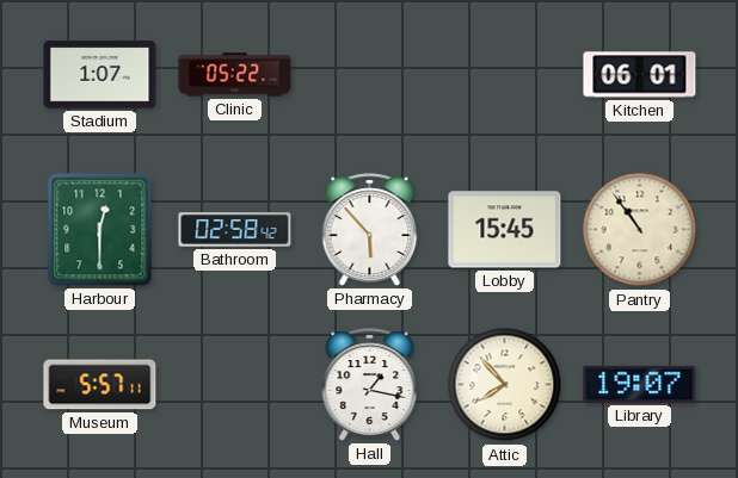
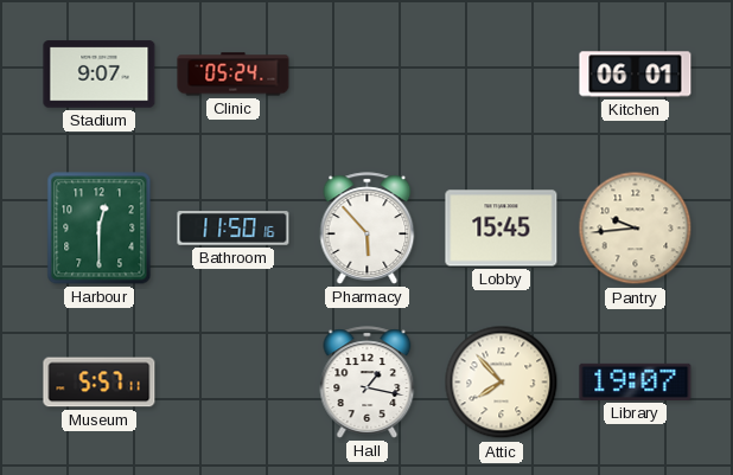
Stadium: 1:07 -> 9:07 (100, 75)
Clinic: 05:22 -> 05:24 (234, 75)
Bathroom: 02:58 -> 11:50 (234, 229)
Pantry: 10:54 -> 9:44 (636, 229)
